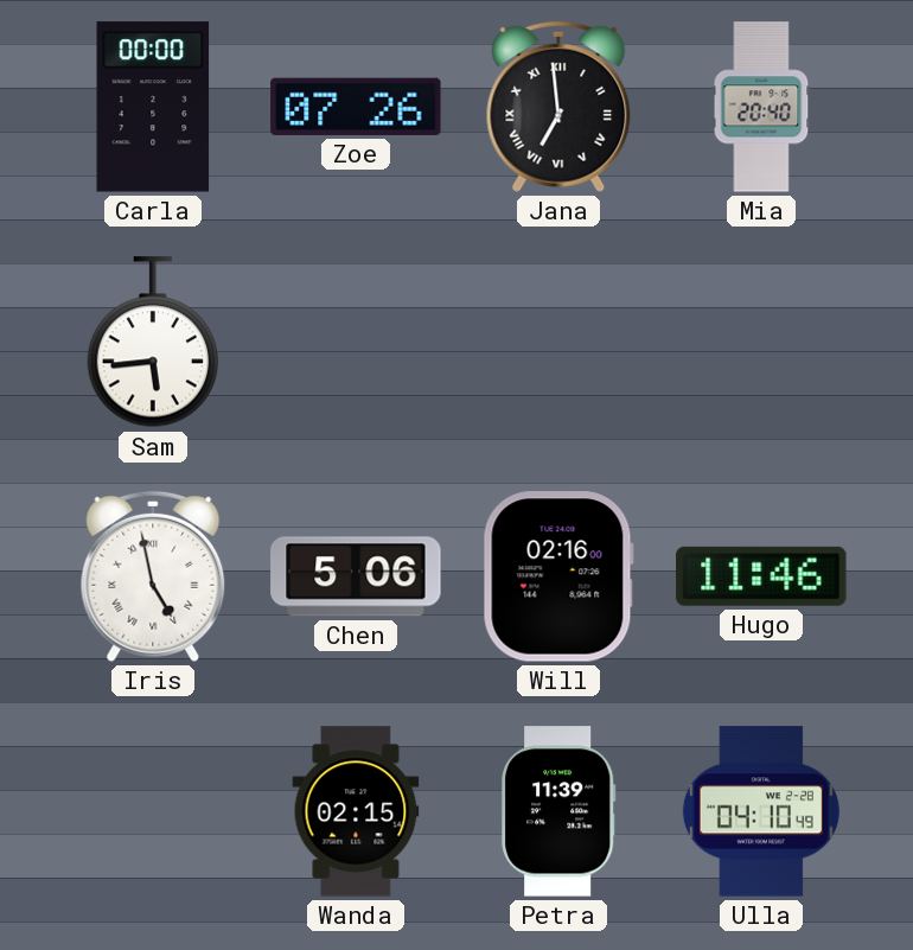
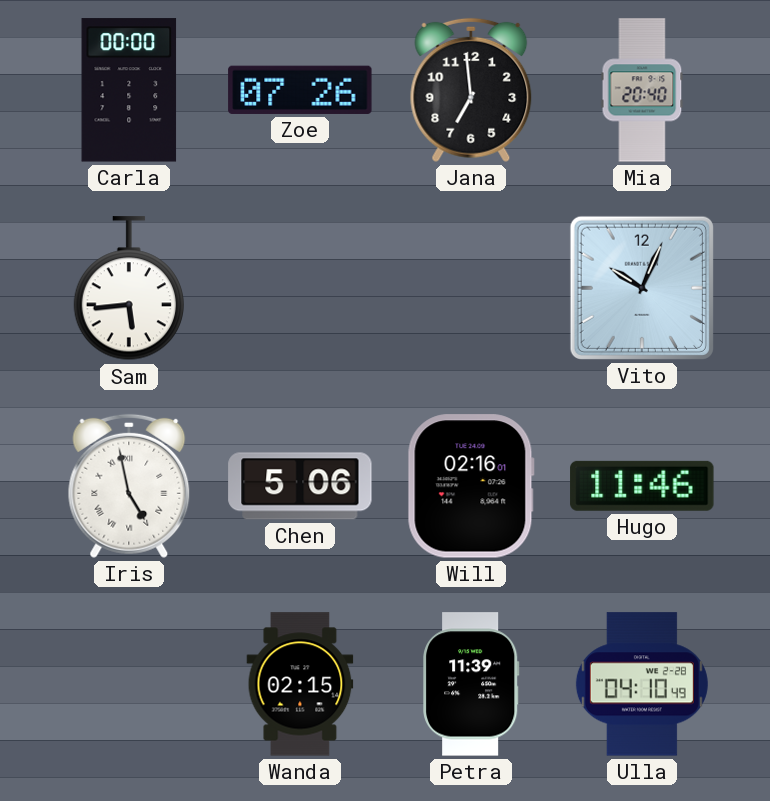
Jana numerals: Roman -> Arabic (471, 90)
Vito: none -> 10:04 (642, 288)
Will: 02:16:00 -> 02:16:01 (471, 486)
